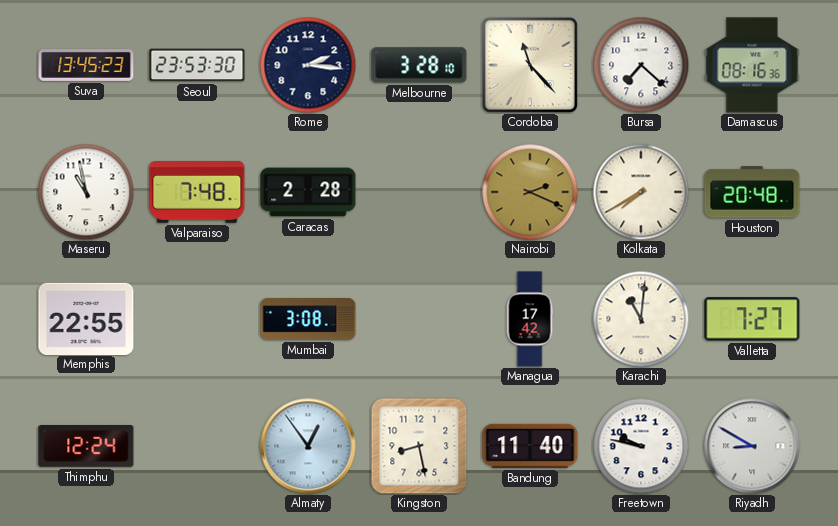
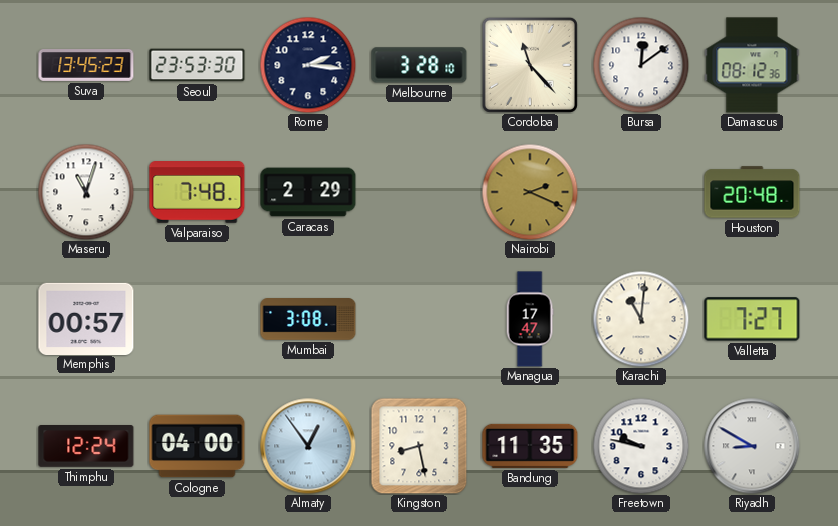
Bursa: 7:22 -> 12:09 (641, 65)
Damascus: 08:16 -> 08:12 (752, 65)
Maseru: 10:58 -> 11:03 (86, 192)
Caracas: 2:28 -> 2:29 (308, 192)
Kolkata: 7:40 -> none (641, 192)
Memphis: 22:55 -> 00:57 (86, 318)
Managua: 17:42 -> 17:47 (530, 319)
Cologne: none -> 04:00 (197, 446)
Bandung: 11:40 -> 11:35 (530, 446)
